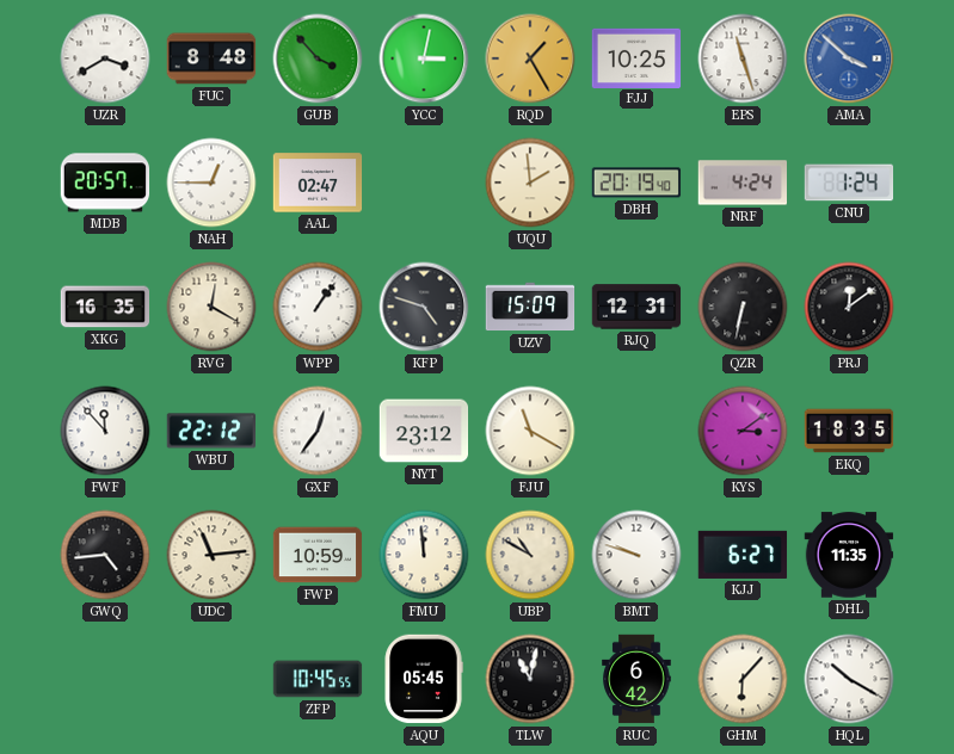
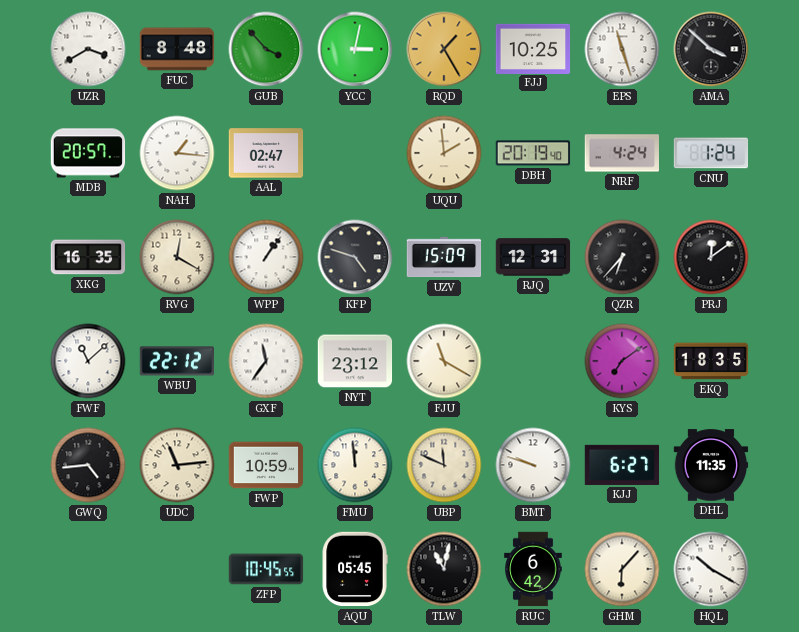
AMA dial: blue -> black (711, 49)
NAH: 12:45 -> 1:16 (177, 153)
QZR: 6:32 -> 6:37 (622, 257)
FWF: 11:53 -> 11:08 (88, 361)
GXF: 12:36 -> 11:36 (266, 361)
KYS: 3:09 -> 7:09 (622, 361)
UBP: 10:50 -> 11:49 (444, 465)
